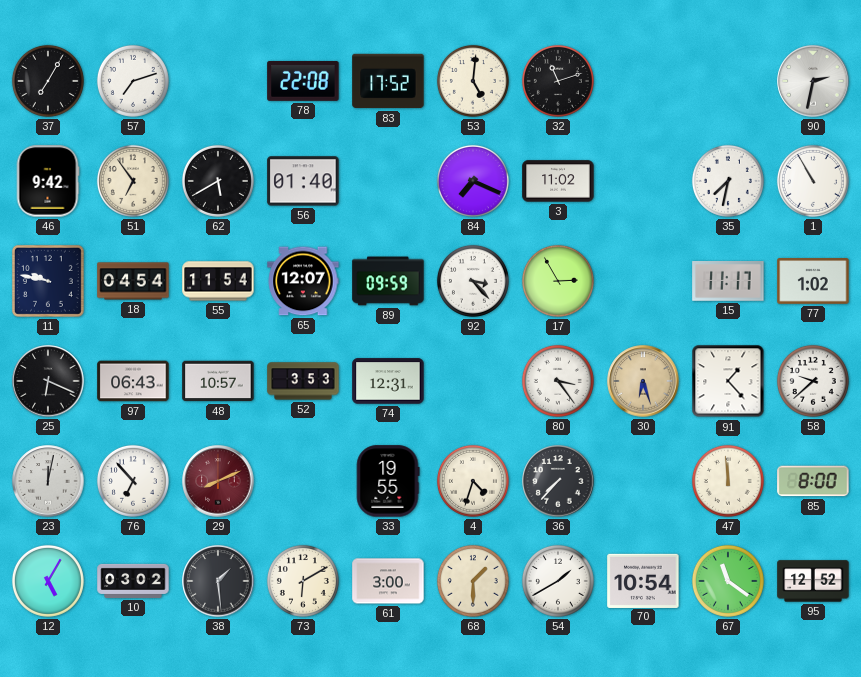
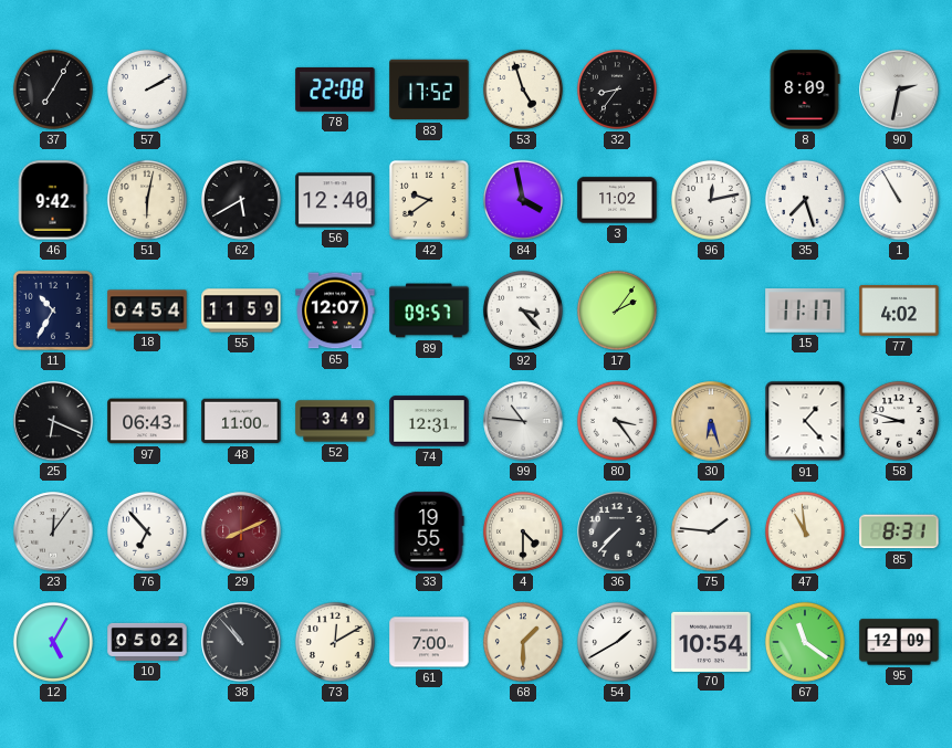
57: 7:12 -> 2:10 (147, 89)
53: 5:01 -> 4:57 (523, 89)
32: 11:12 -> 8:36 (617, 89)
8: none -> 8:09 (805, 89)
51: 6:54 -> 6:02 (147, 200)
56: 01:40 -> 12:40 (335, 200)
42: none -> 9:39 (429, 200)
84: 7:19 -> 3:58 (523, 200)
96: none -> 12:13 (711, 200)
35: 7:32 -> 7:27 (805, 200)
11: 9:47 -> 10:35 (53, 310)
55: 11:54 -> 11:59 (241, 310)
89: 09:59 -> 09:57 (429, 310)
17: 2:55 -> 2:06 (617, 310)
77: 1:02 -> 4:02 (899, 310)
48: 10:57 -> 11:00 (241, 421)
52: 3:53 -> 3:49 (335, 421)
99: none -> 10:46 (523, 421)
58: 9:38 -> 8:48 (899, 421)
23: 12:02 -> 12:06 (53, 531)
4: 4:33 -> 4:30 (523, 531)
75: none -> 1:46 (711, 531)
47: 11:59 -> 10:59 (805, 531)
85: 8:00 -> 8:31 (899, 531)
10: 03:02 -> 05:02 (147, 642)
38: 1:29 -> 10:53 (241, 642)
73: 6:10 -> 12:10 (335, 642)
61: 3:00 -> 7:00 (429, 642)
95: 12:52 -> 12:09 (899, 642)
